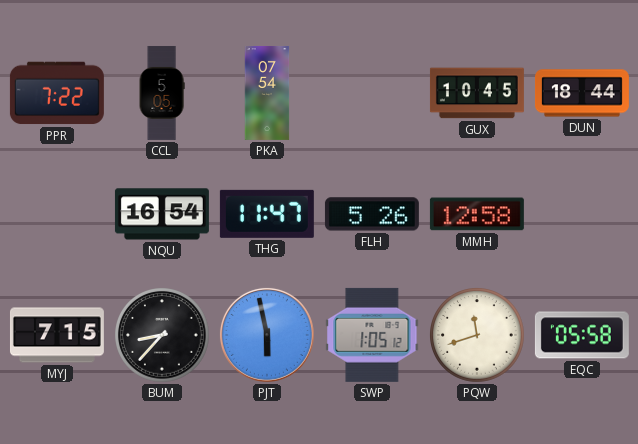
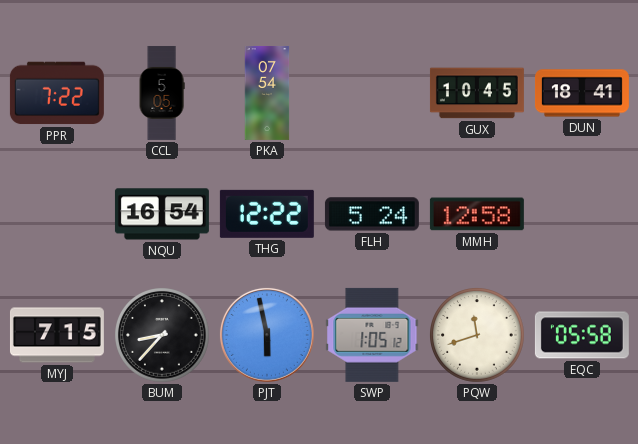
DUN: 18:44 -> 18:41 (582, 93)
THG: 11:47 -> 12:22 (267, 214)
FLH: 5:26 -> 5:24 (372, 214)
